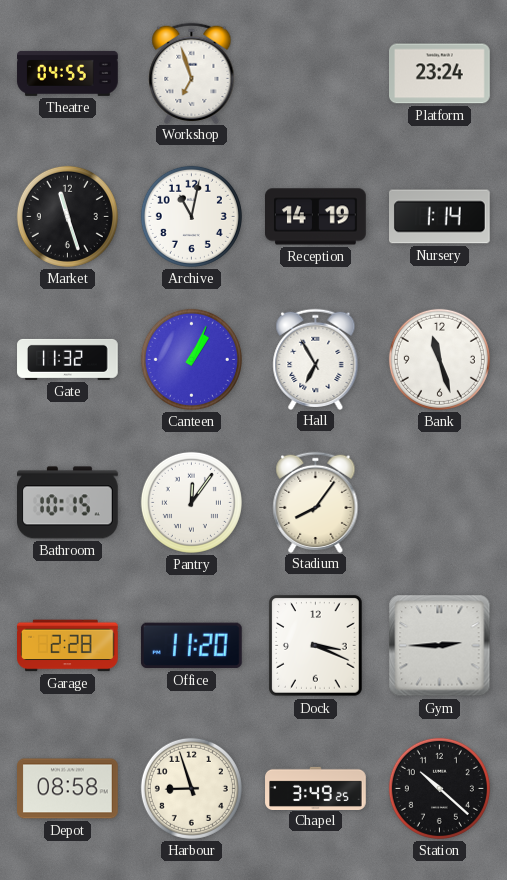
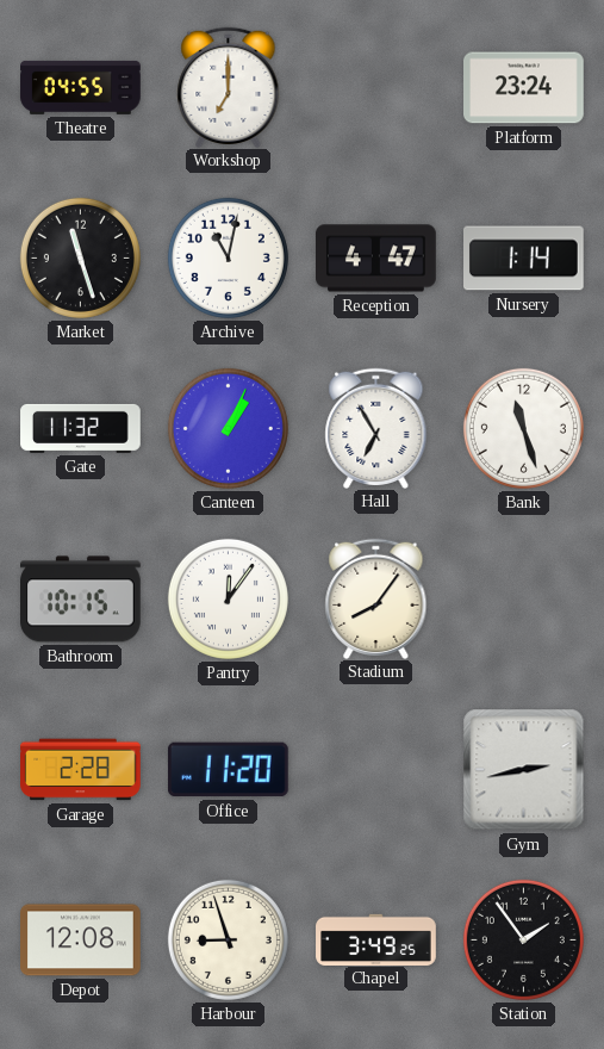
Workshop: 6:57 -> 7:00 (229, 87)
Reception: 14:19 -> 4:47 (376, 259)
Dock: 3:19 -> none (316, 646)
Gym: 2:45 -> 2:43 (524, 770)
Depot: 08:58 -> 12:08 (81, 941)
Station: 10:22 -> 1:54 (523, 939)
